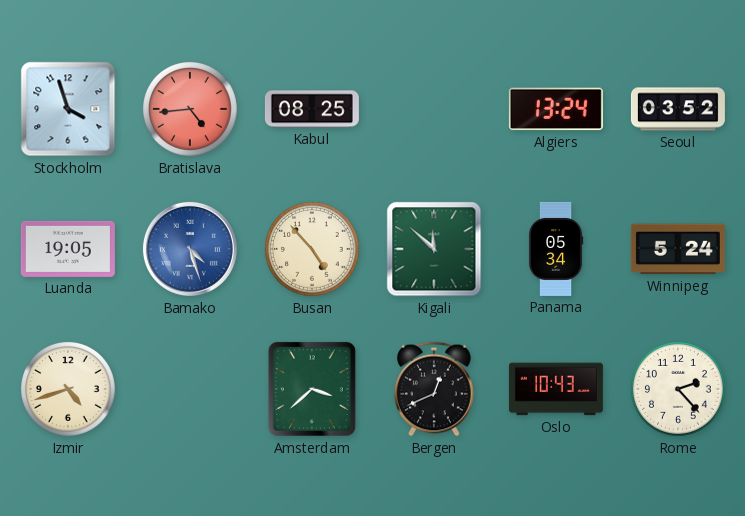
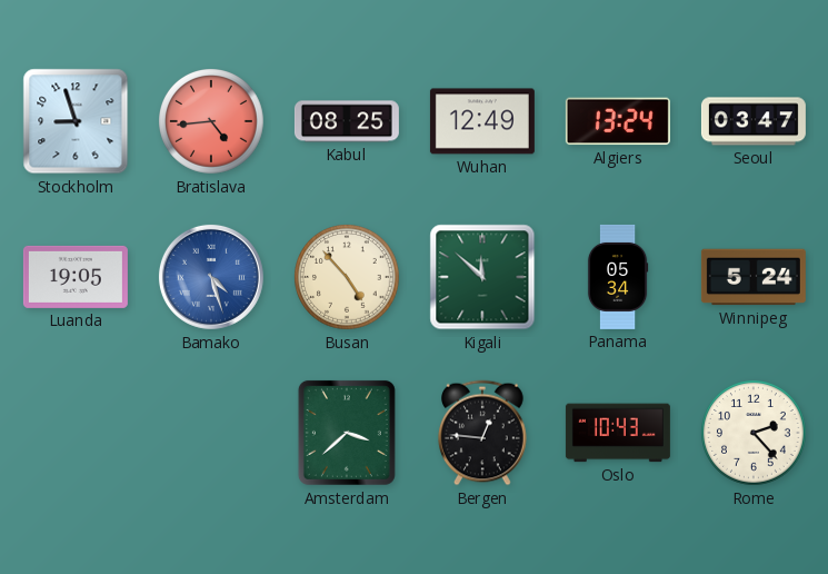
Stockholm: 3:57 -> 8:57 (76, 121)
Wuhan: none -> 12:49 (482, 121)
Seoul: 03:52 -> 03:47 (754, 121)
Izmir: 4:42 -> none (69, 390)
Bergen: 12:41 -> 12:46 (483, 433)
